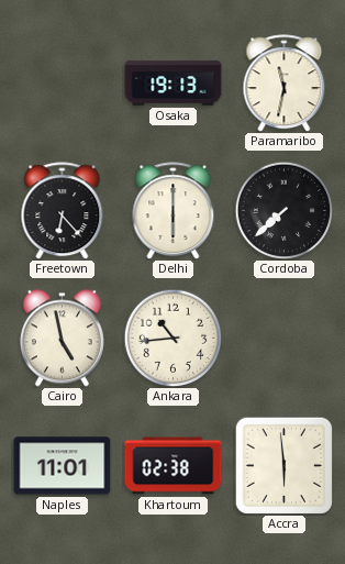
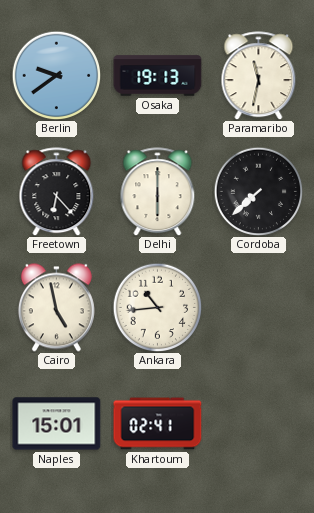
Berlin: none -> 9:39 (56, 75)
Naples: 11:01 -> 15:01 (57, 424)
Khartoum: 02:38 -> 02:41 (158, 424)
Accra: 5:59 -> none (283, 465)
